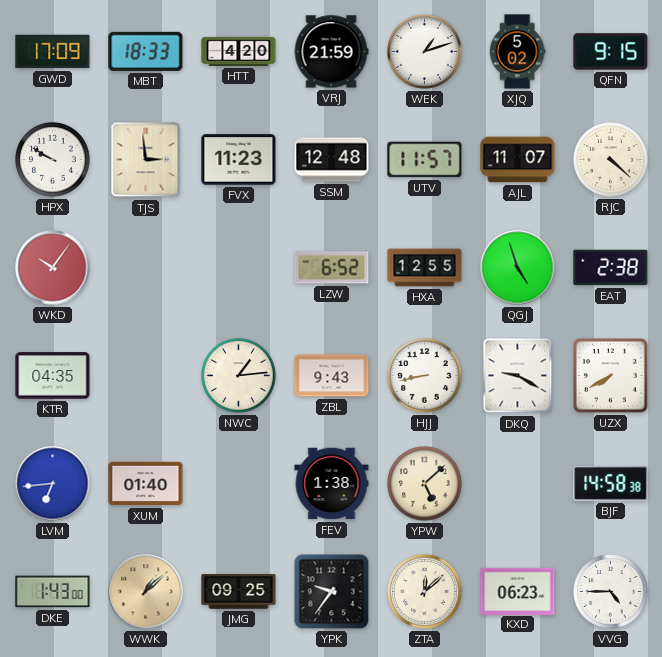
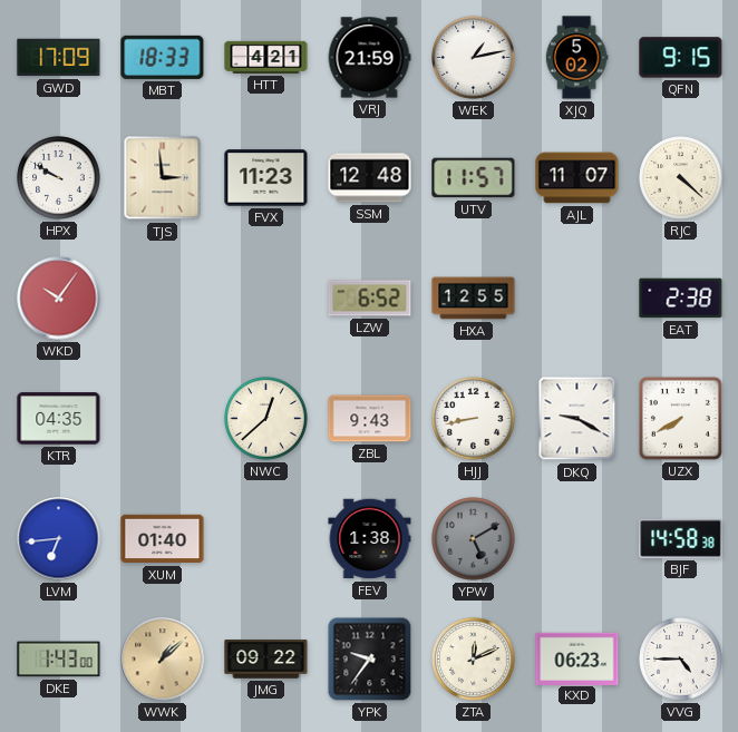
HTT: 4:20 -> 4:21 (266, 57)
WEK: 1:12 -> 1:13 (474, 58)
QGJ: 4:57 -> none (518, 268)
NWC: 1:14 -> 12:38 (266, 419)
YPW: 5:08 -> 5:10 (474, 539)
YPW dial: cream -> grey (474, 539)
JMG: 09:25 -> 09:22 (266, 660)
ZTA: 12:08 -> 12:11 (474, 660)
